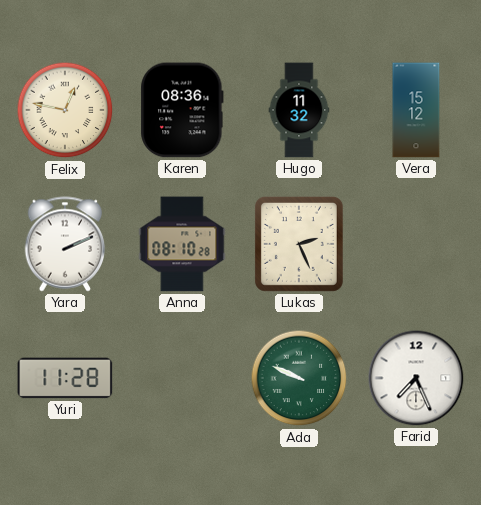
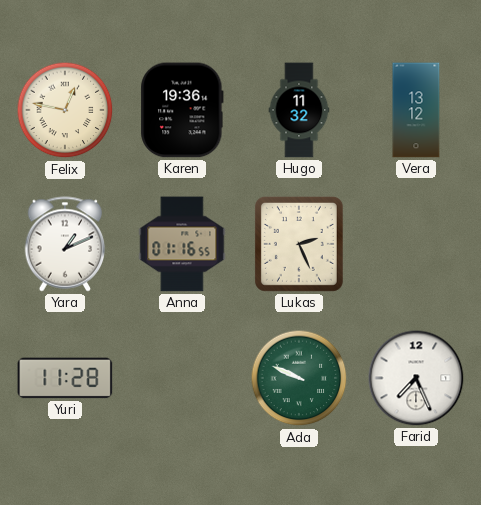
Karen: 08:36 -> 19:36 (182, 110)
Vera: 15:12 -> 13:12 (416, 110)
Yara: 2:11 -> 1:11 (65, 244)
Anna: 08:10 -> 01:16 (182, 244)
